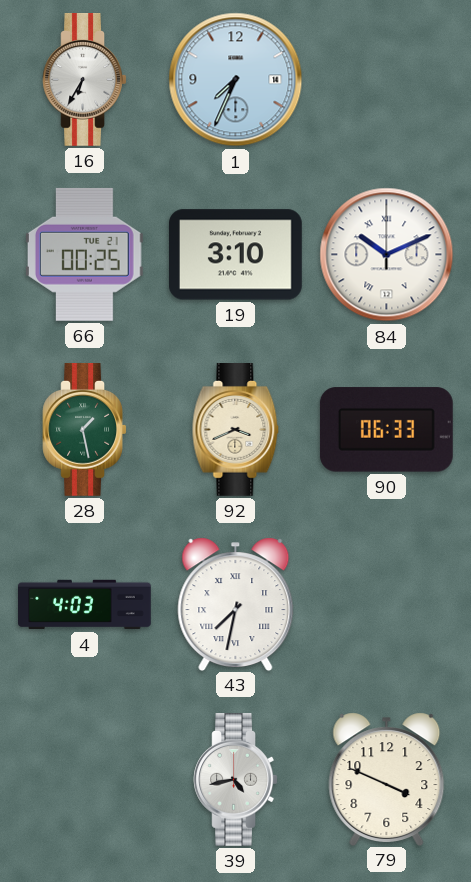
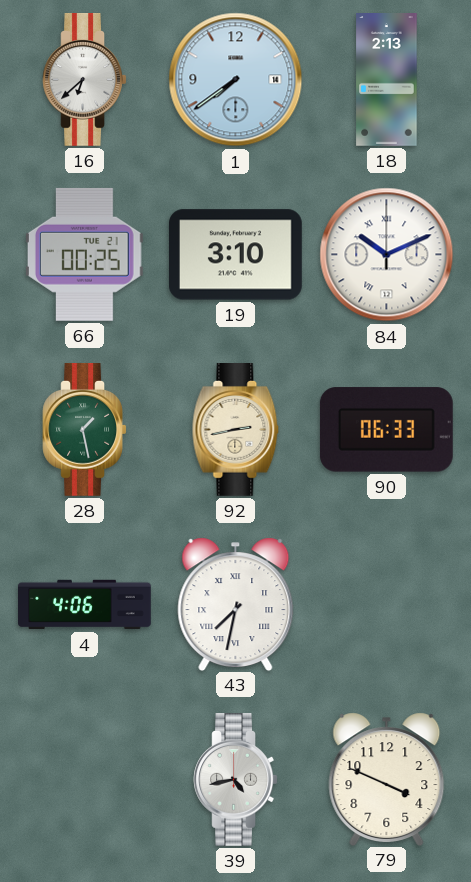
16: 6:35 -> 6:38 (85, 80)
1: 7:34 -> 7:39 (236, 80)
18: none -> 2:13 (387, 80)
92: 3:41 -> 2:43 (236, 430)
4: 4:03 -> 4:06 (85, 605)
